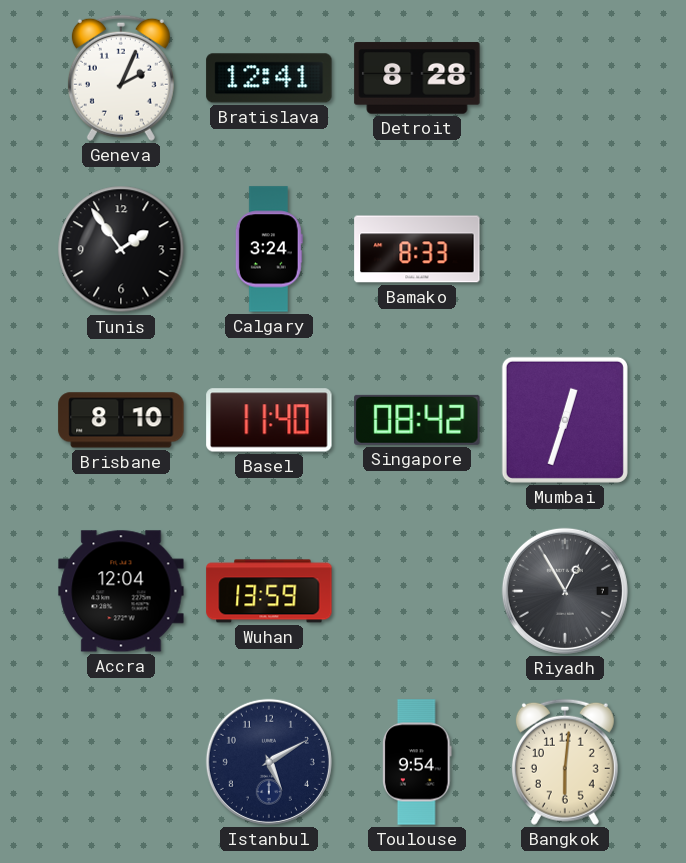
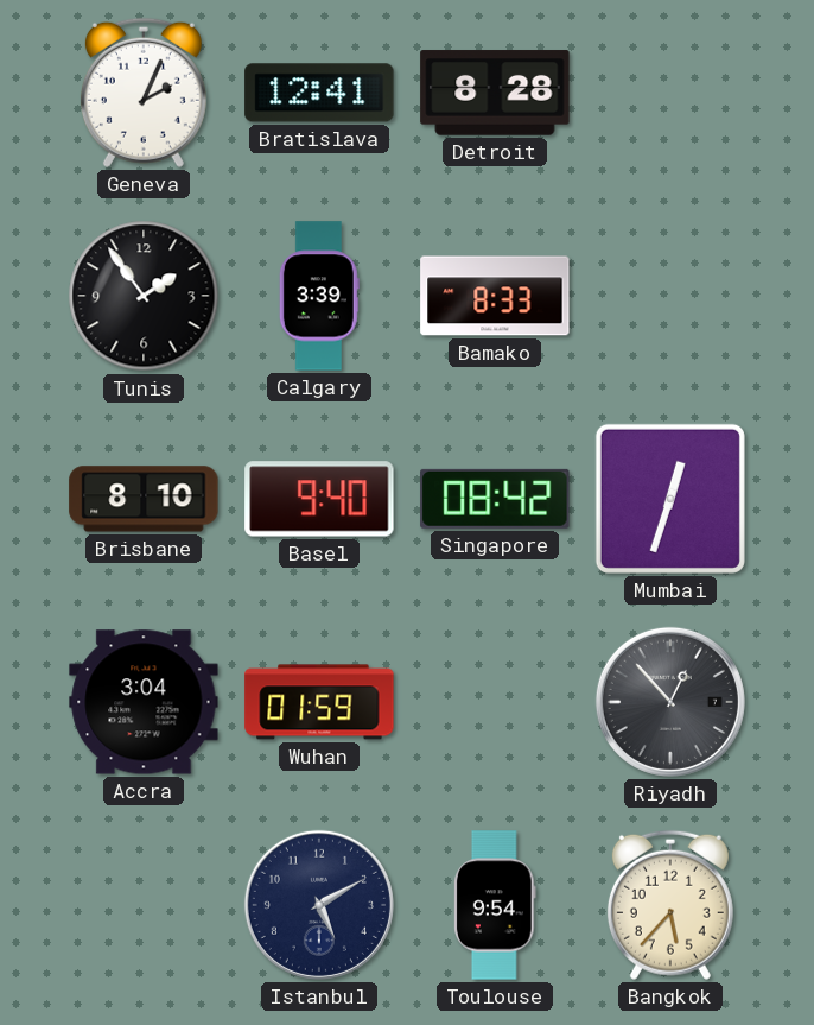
Calgary: 3:24 -> 3:39 (319, 296)
Basel: 11:40 -> 9:40 (319, 499)
Accra: 12:04 -> 3:04 (144, 702)
Wuhan: 13:59 -> 01:59 (319, 702)
Riyadh: 12:55 -> 12:53 (670, 702)
Bangkok: 6:01 -> 5:37 (670, 905)
